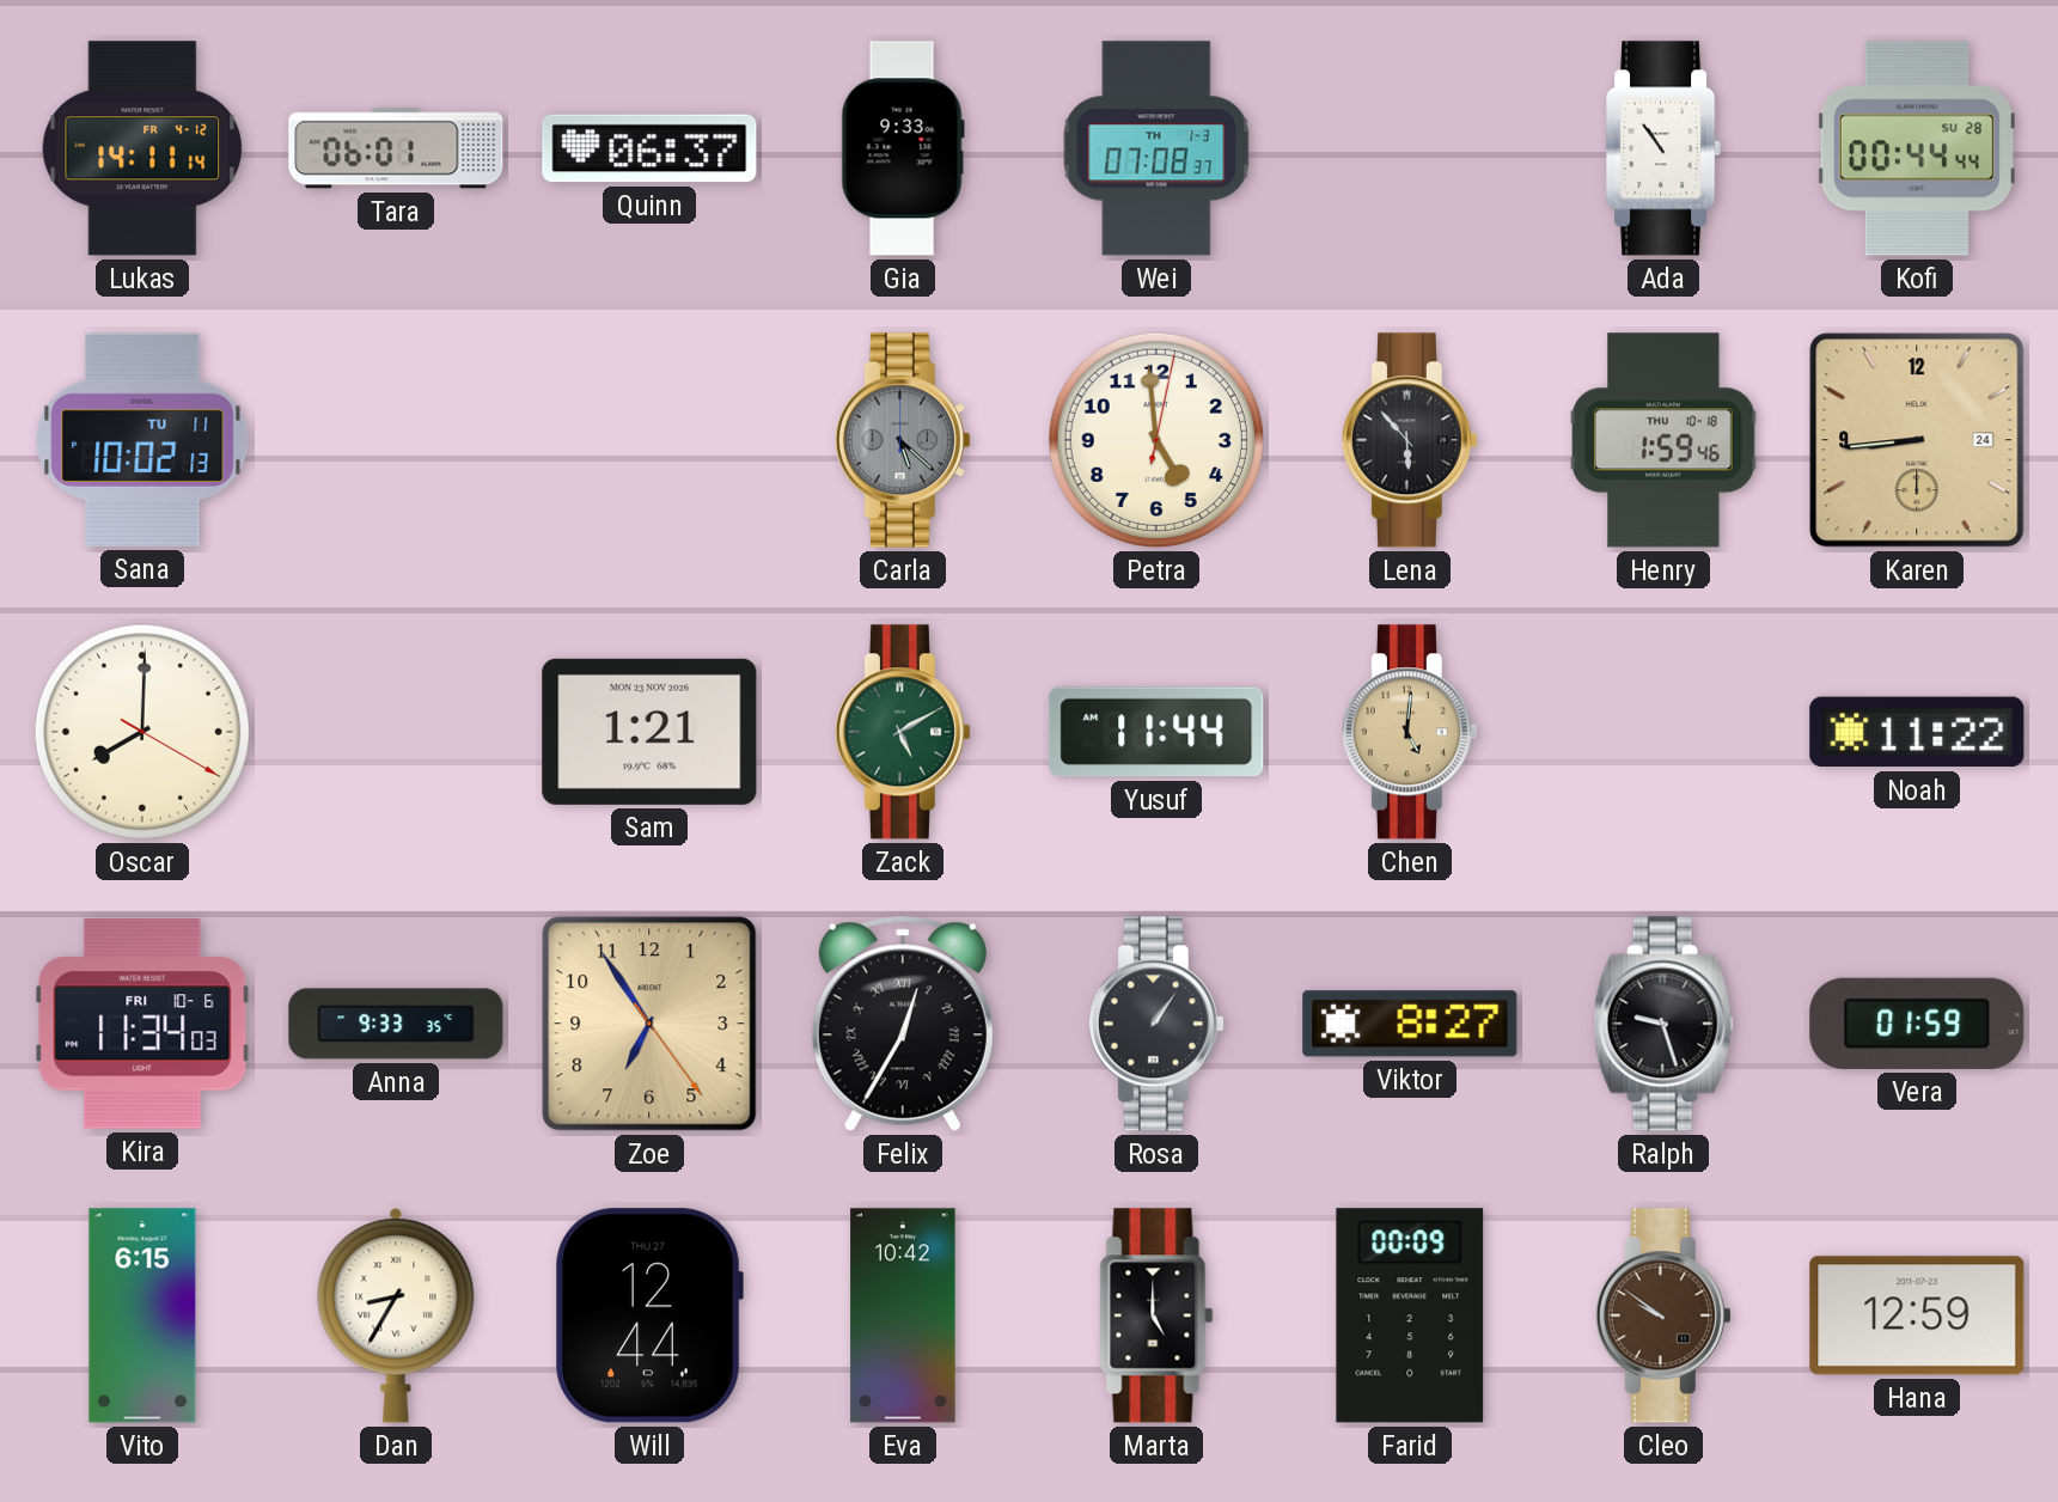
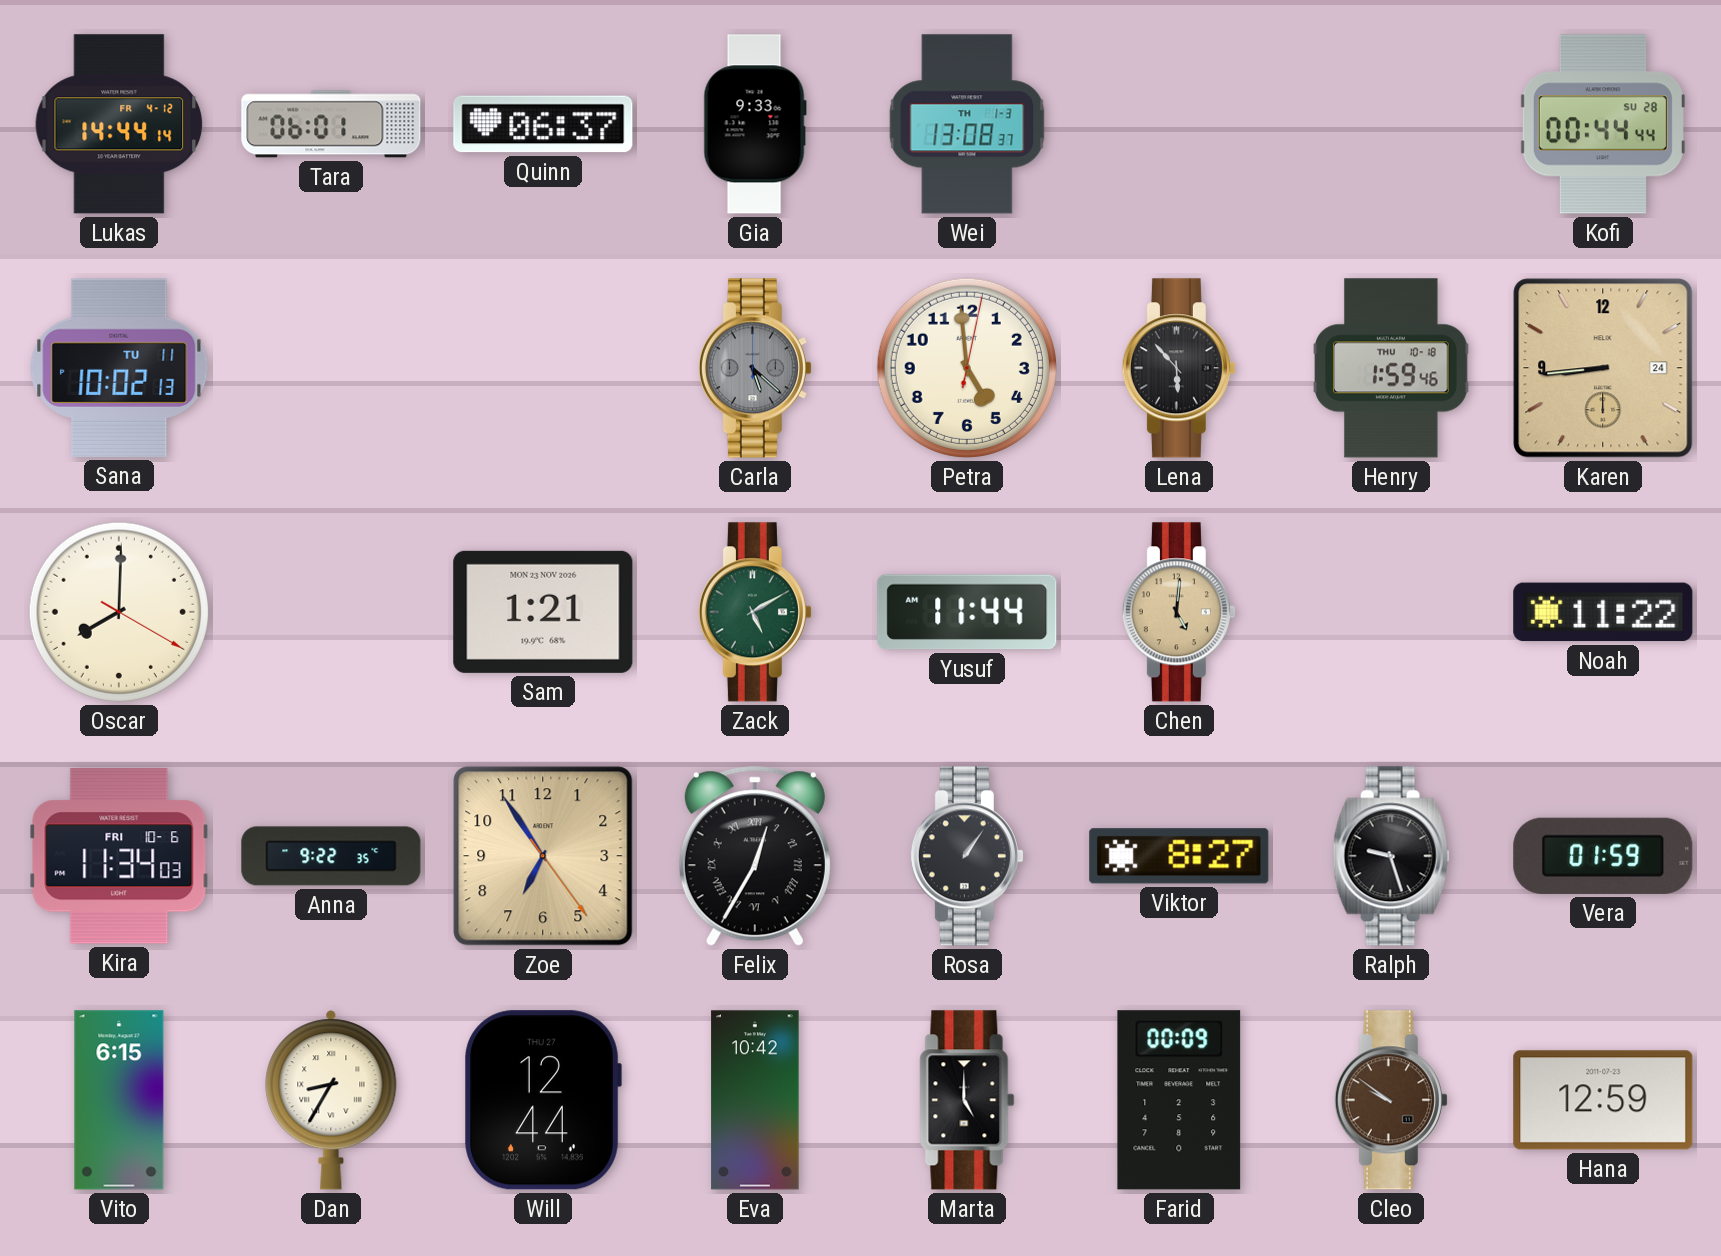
Lukas: 14:11 -> 14:44 (119, 124)
Wei: 07:08 -> 13:08 (967, 124)
Ada: 10:54 -> none (1665, 148)
Anna: 9:33 -> 9:22 (331, 856)
